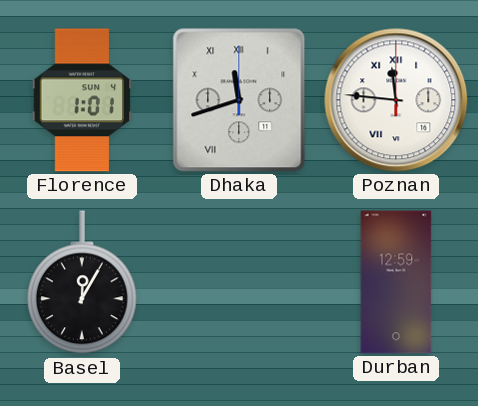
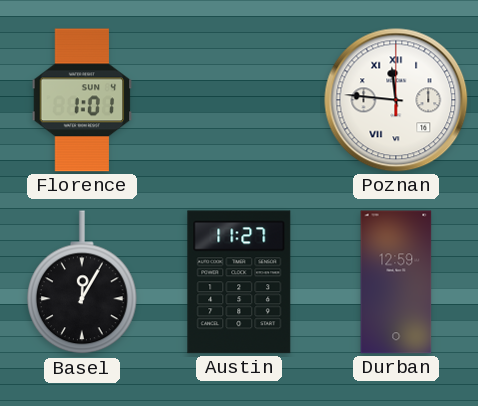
Dhaka: 11:42 -> none (239, 100)
Austin: none -> 11:27 (239, 282)
